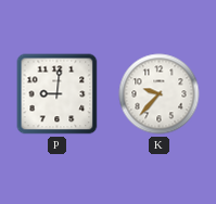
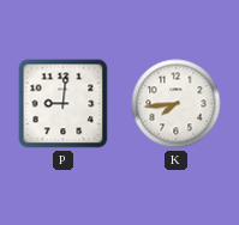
K: 9:37 -> 7:44 (177, 104)
